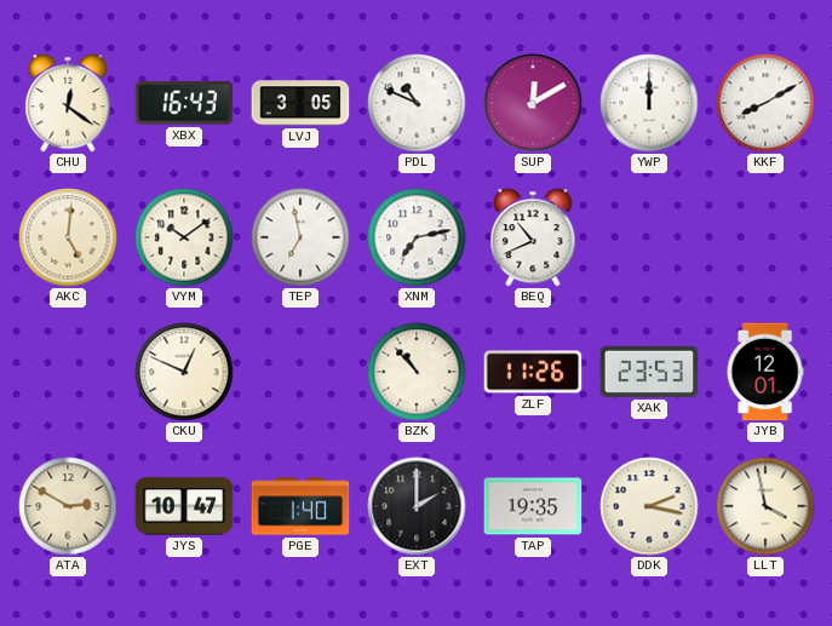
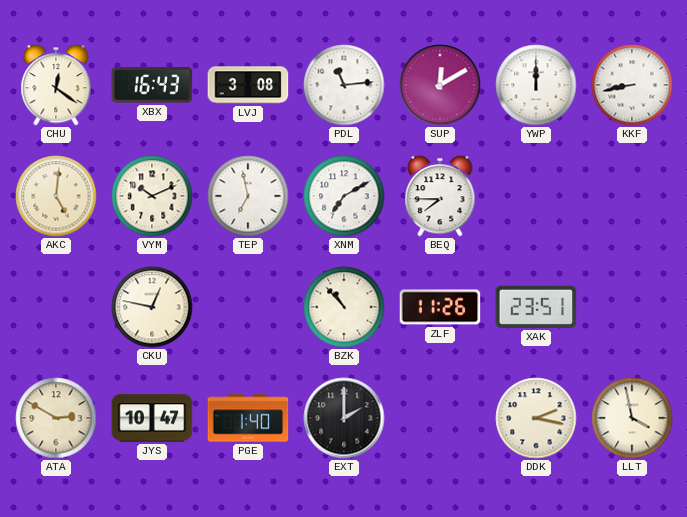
LVJ: 3:05 -> 3:08 (248, 85)
PDL: 10:49 -> 11:14 (344, 85)
KKF: 8:10 -> 8:43 (632, 85)
VYM: 10:09 -> 10:11 (152, 196)
XNM: 7:13 -> 7:10 (344, 196)
BEQ: 10:41 -> 7:45 (440, 196)
CKU: 12:49 -> 12:47 (152, 307)
XAK: 23:53 -> 23:51 (536, 307)
JYB: 12:01 -> none (765, 372)
TAP: 19:35 -> none (533, 506)
